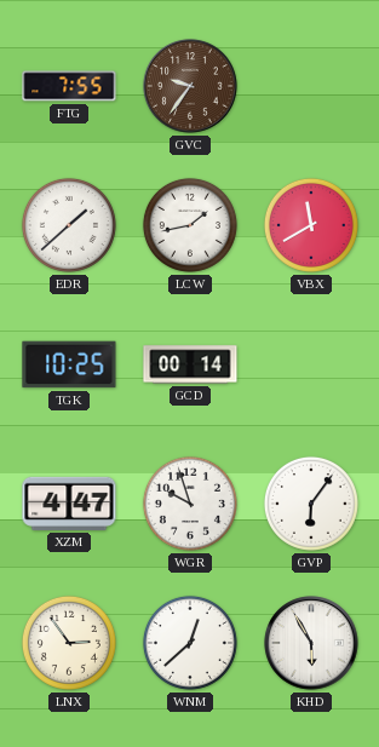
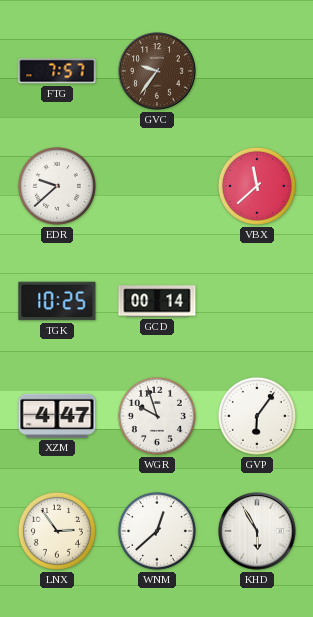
FTG: 7:55 -> 7:57 (57, 71)
EDR: 1:38 -> 9:38 (57, 186)
LCW: 1:43 -> none (190, 225)
VBX: 11:40 -> 11:38 (257, 186)
